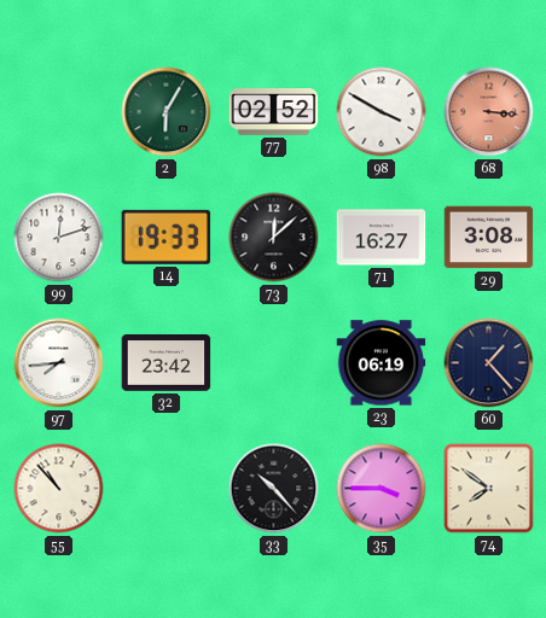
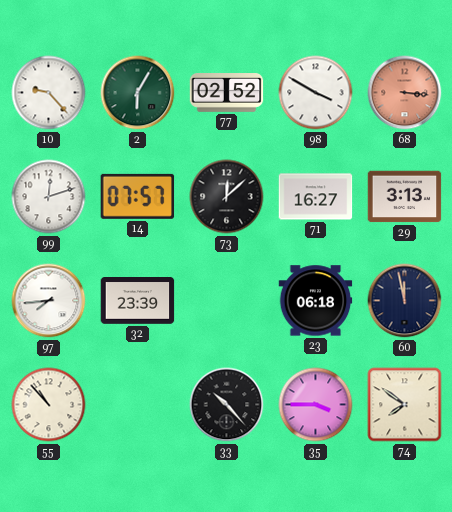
10: none -> 9:23 (49, 93)
14: 19:33 -> 07:57 (138, 196)
29: 3:08 -> 3:13 (405, 197)
32: 23:42 -> 23:39 (138, 301)
23: 06:19 -> 06:18 (316, 301)
60: 1:23 -> 11:58 (405, 301)
